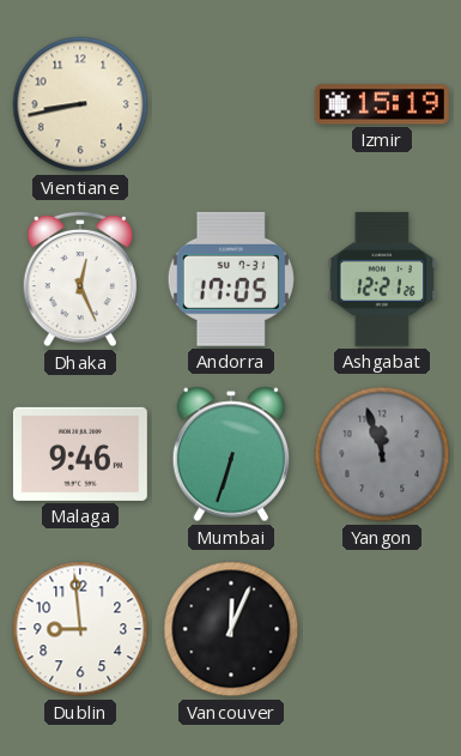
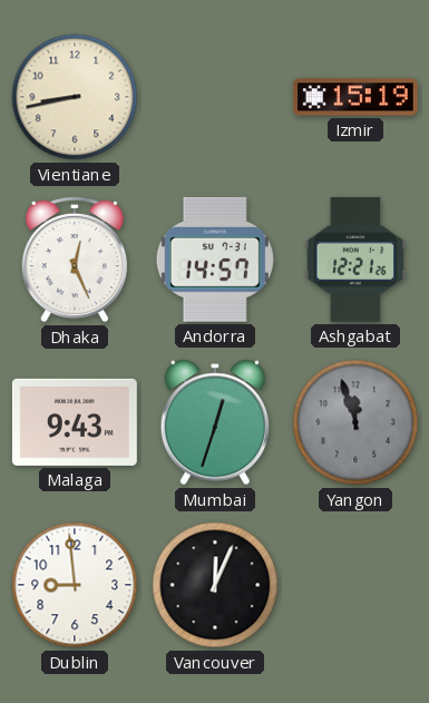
Andorra: 17:05 -> 14:57 (215, 260)
Malaga: 9:46 -> 9:43 (75, 422)
Mumbai: 6:33 -> 12:33 (215, 422)
